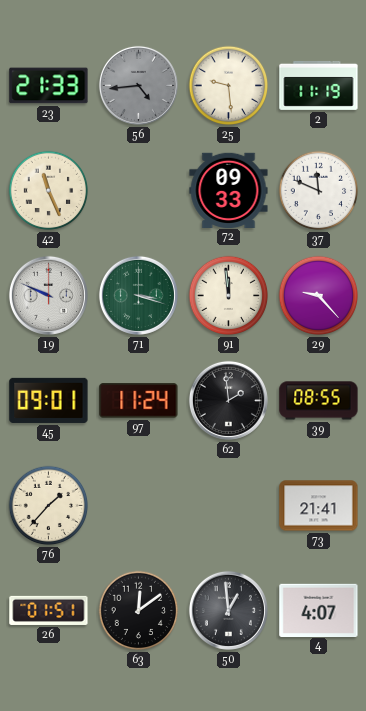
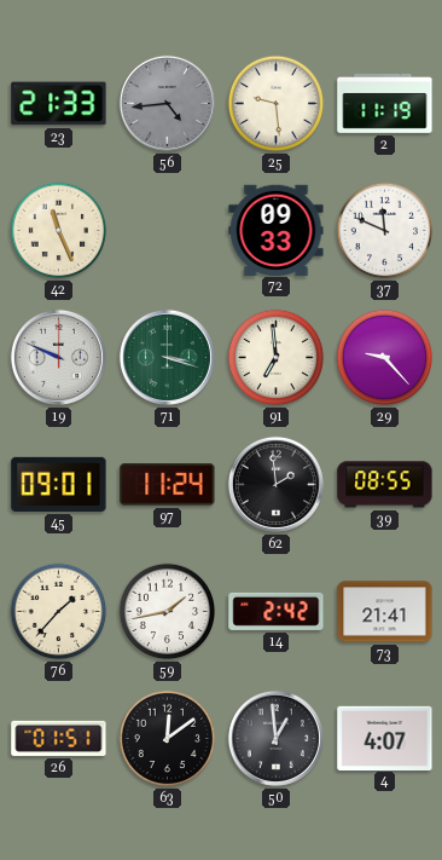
91: 11:59 -> 6:59 (277, 358)
59: none -> 1:43 (168, 612)
14: none -> 2:42 (277, 611)
